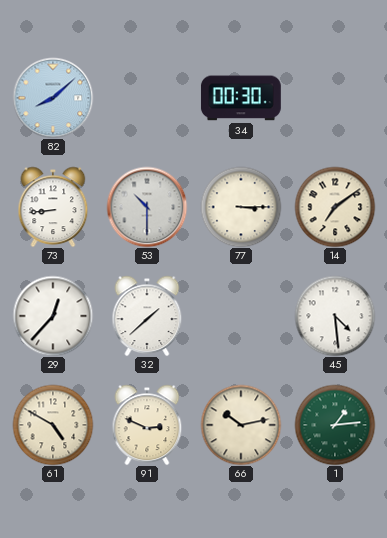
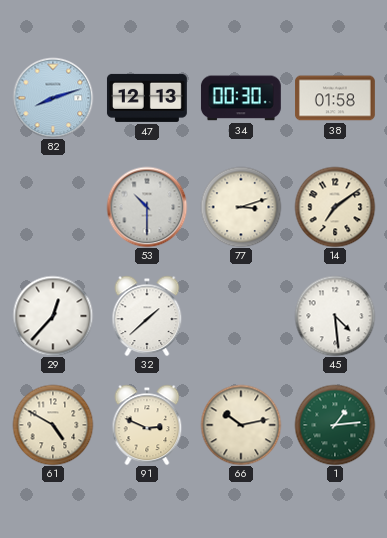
82: 8:08 -> 8:12 (53, 98)
47: none -> 12:13 (147, 98)
38: none -> 01:58 (336, 98)
73: 8:44 -> none (53, 207)
77: 3:15 -> 3:12 (241, 207)
